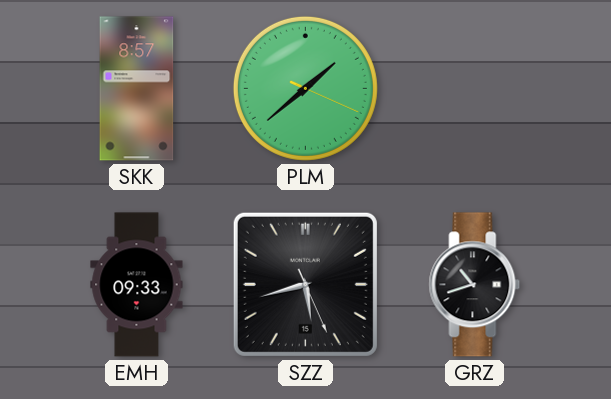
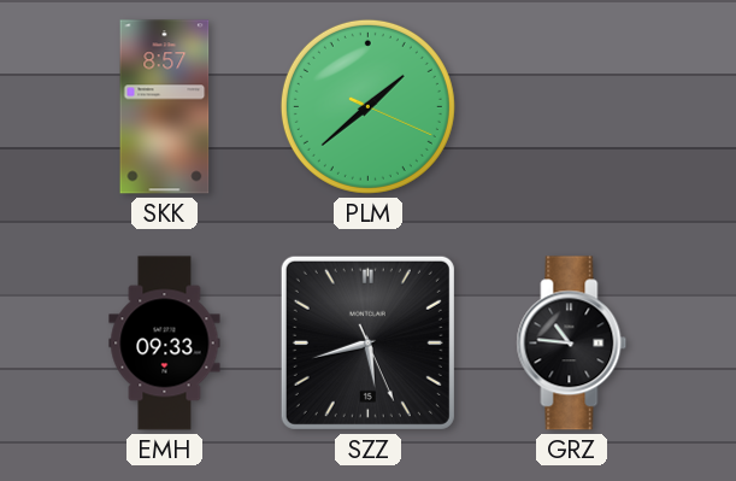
GRZ: 10:42 -> 10:46 (572, 344)
